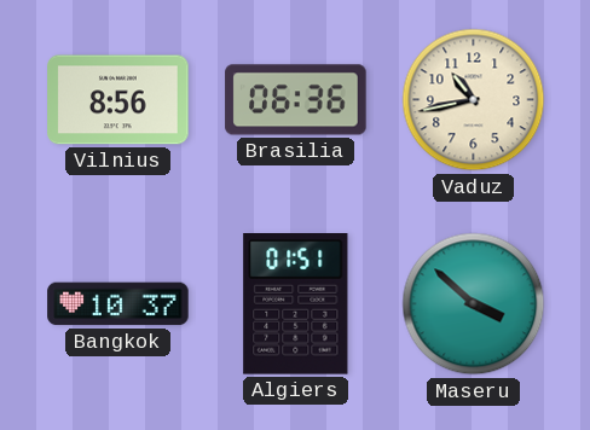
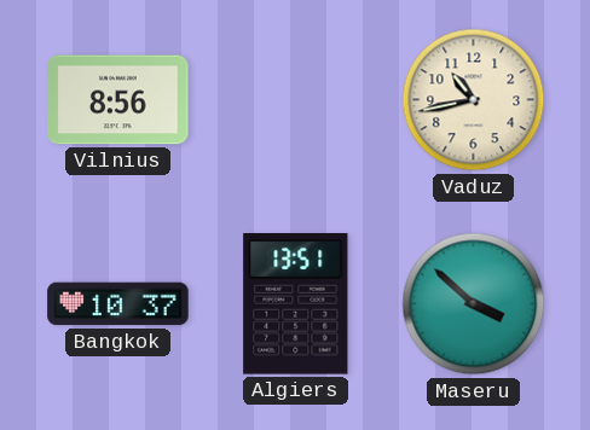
Brasilia: 06:36 -> none (296, 100)
Algiers: 01:51 -> 13:51 (296, 304)
